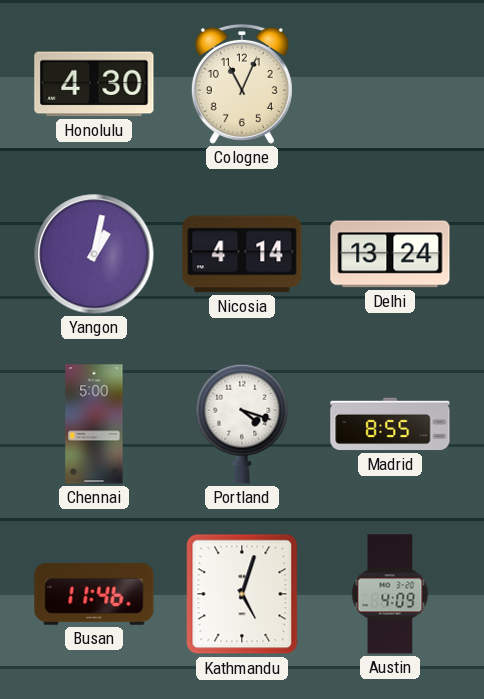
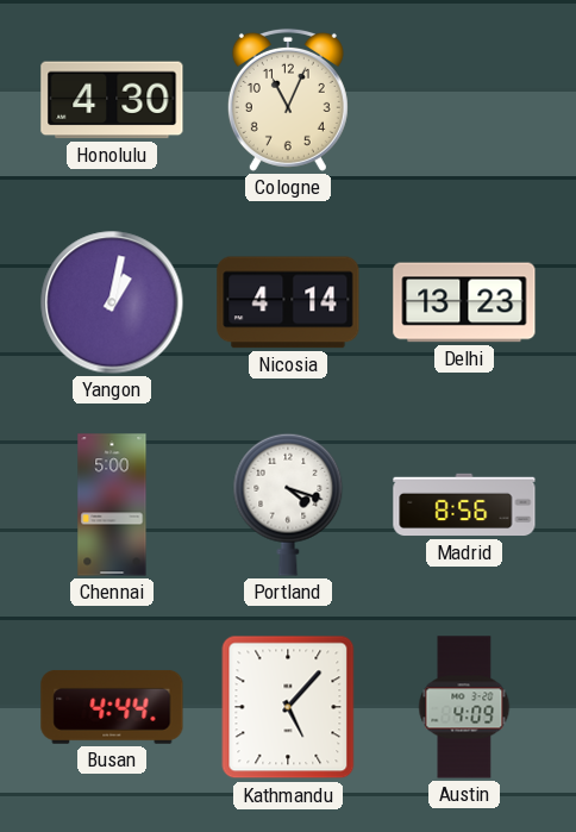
Delhi: 13:24 -> 13:23 (464, 302)
Madrid: 8:55 -> 8:56 (464, 505)
Busan: 11:46 -> 4:44 (112, 707)
Kathmandu: 5:03 -> 5:07 (288, 707)
